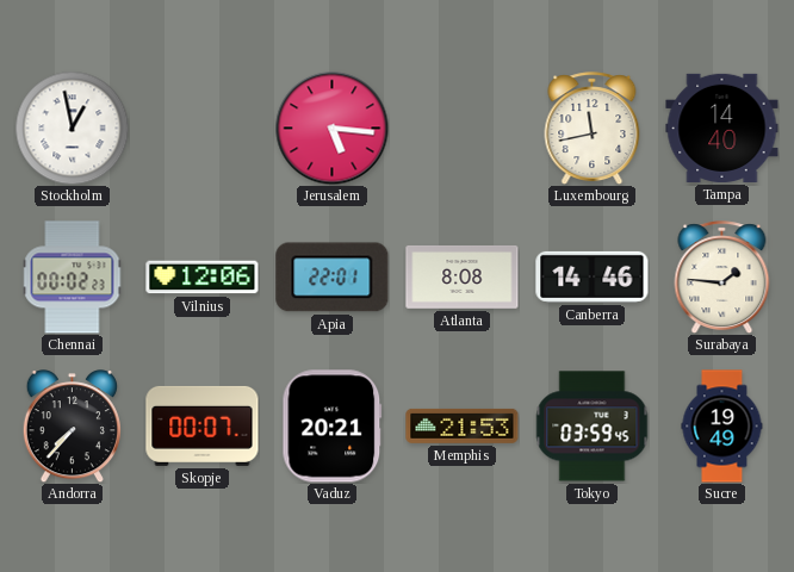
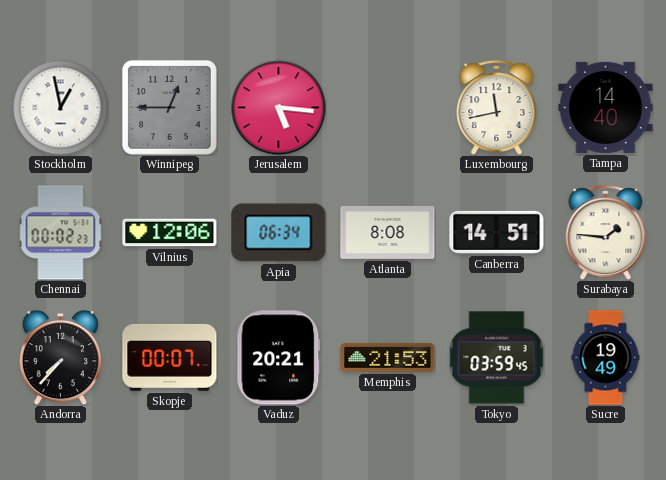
Winnipeg: none -> 12:45 (169, 107)
Apia: 22:01 -> 06:34 (279, 233)
Canberra: 14:46 -> 14:51 (497, 232)
